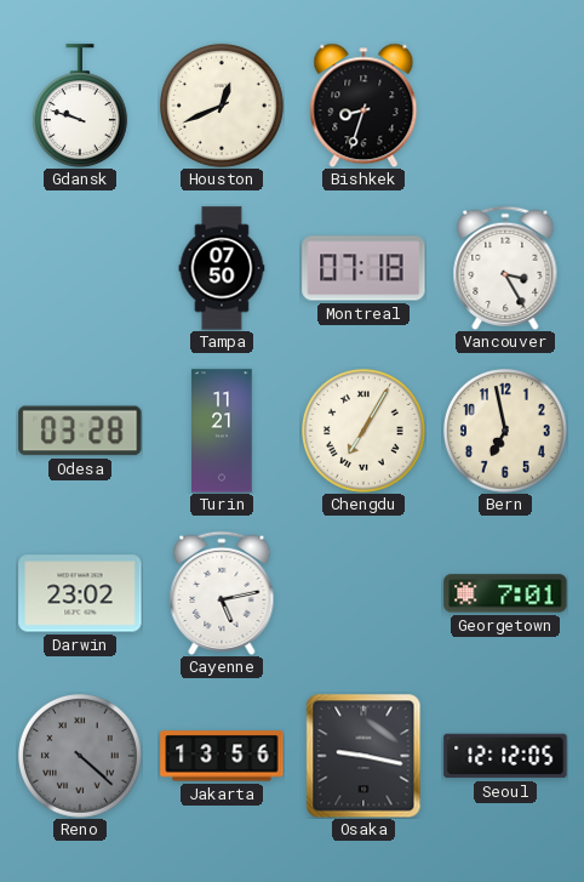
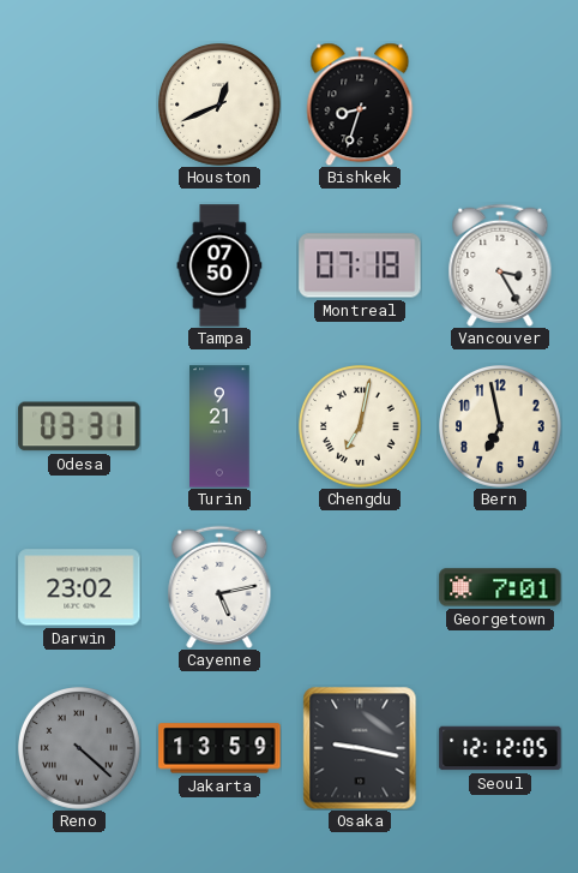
Gdansk: 9:48 -> none (80, 106)
Odesa: 03:28 -> 03:31 (79, 426)
Turin: 11:21 -> 9:21 (219, 426)
Chengdu: 7:05 -> 7:02 (361, 427)
Jakarta: 13:56 -> 13:59 (219, 748)
